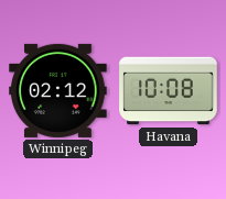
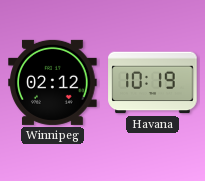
Havana: 10:08 -> 10:19 (153, 83)
